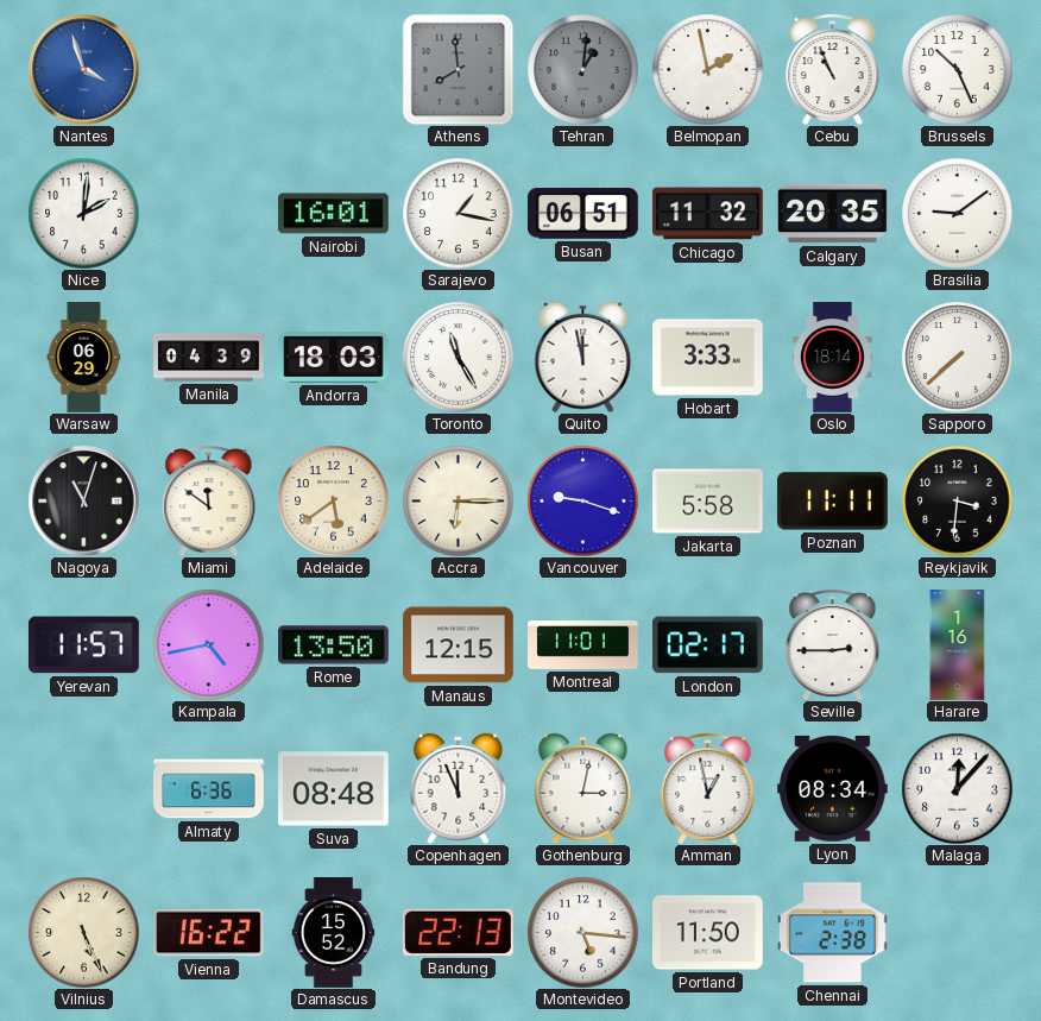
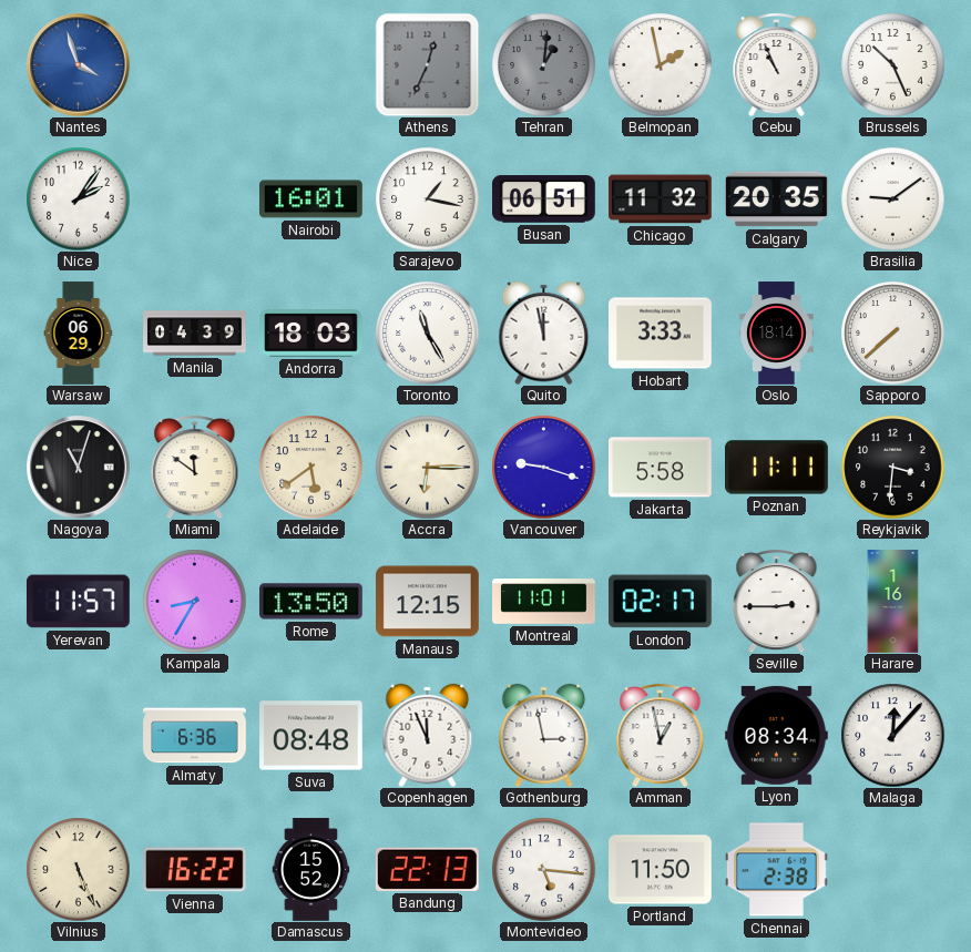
Athens: 7:59 -> 12:34 (427, 64)
Nice: 2:01 -> 2:06 (78, 198)
Kampala: 4:43 -> 8:35 (194, 601)
Gothenburg: 3:02 -> 2:58 (544, 735)
